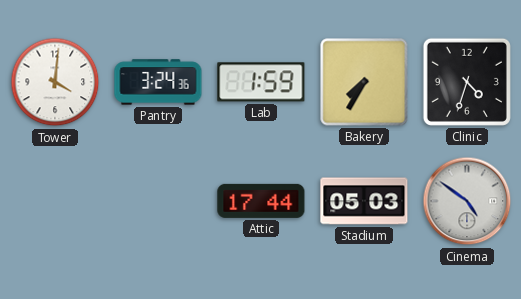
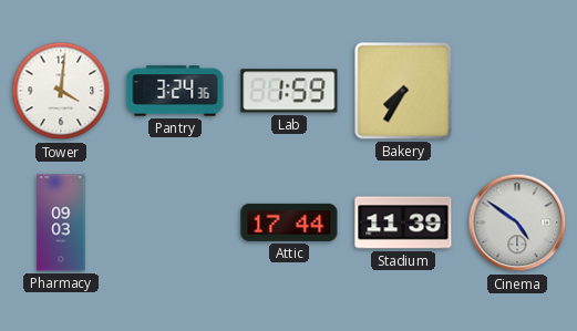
Clinic: 4:33 -> none (467, 82)
Pharmacy: none -> 09:03 (61, 223)
Stadium: 05:03 -> 11:39 (403, 223)
